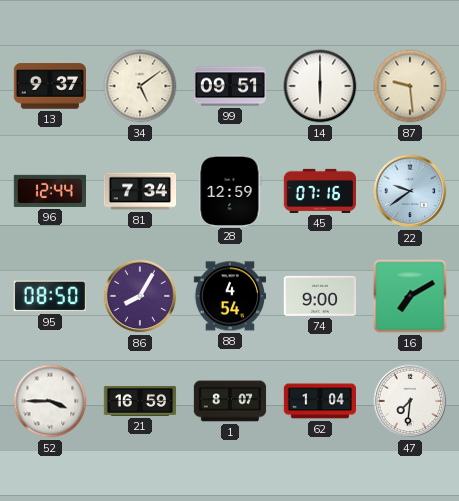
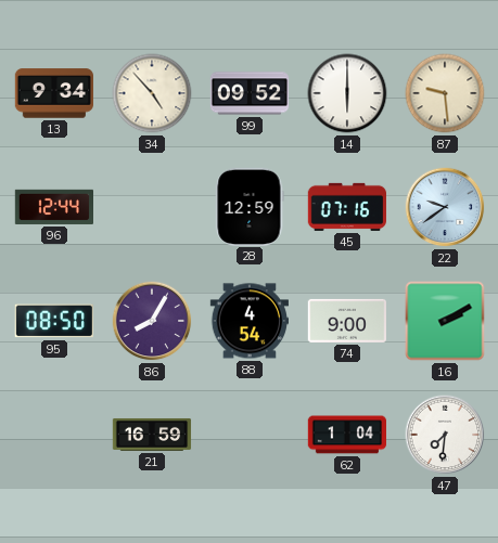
13: 9:37 -> 9:34 (53, 93)
34: 5:09 -> 4:53 (152, 93)
99: 09:51 -> 09:52 (250, 93)
81: 7:34 -> none (140, 191)
16: 7:10 -> 2:10 (445, 321)
52: 3:45 -> none (50, 401)
1: 8:07 -> none (230, 401)
